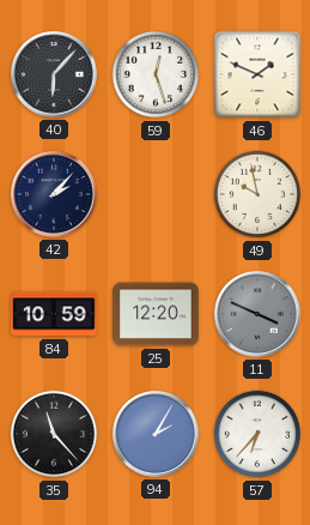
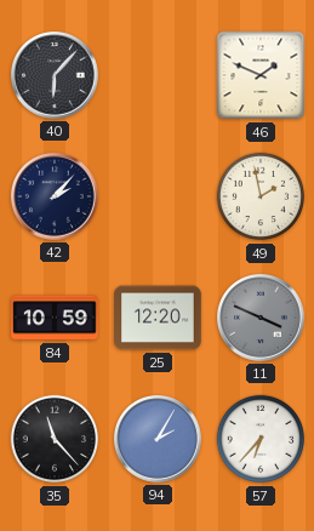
59: 12:27 -> none (156, 74)
49: 9:58 -> 1:58 (261, 196)
